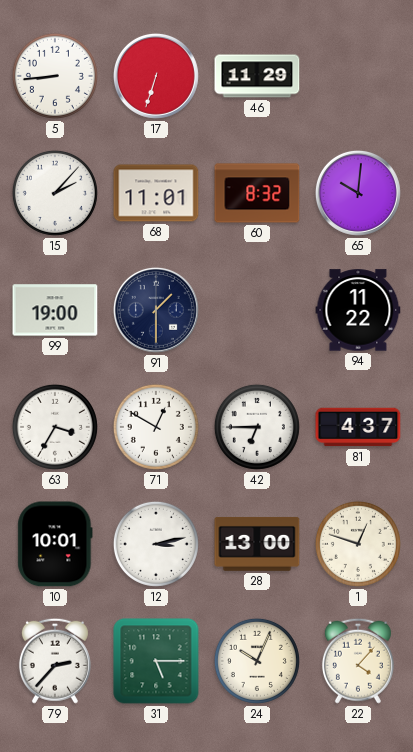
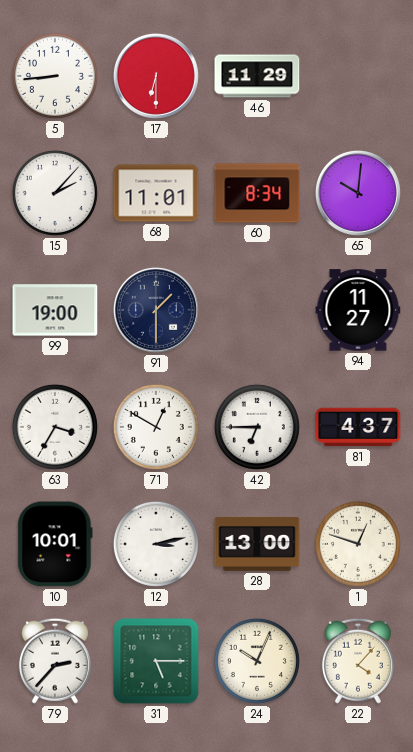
17: 6:33 -> 6:30 (156, 76)
60: 8:32 -> 8:34 (257, 193)
94: 11:22 -> 11:27 (358, 310)
